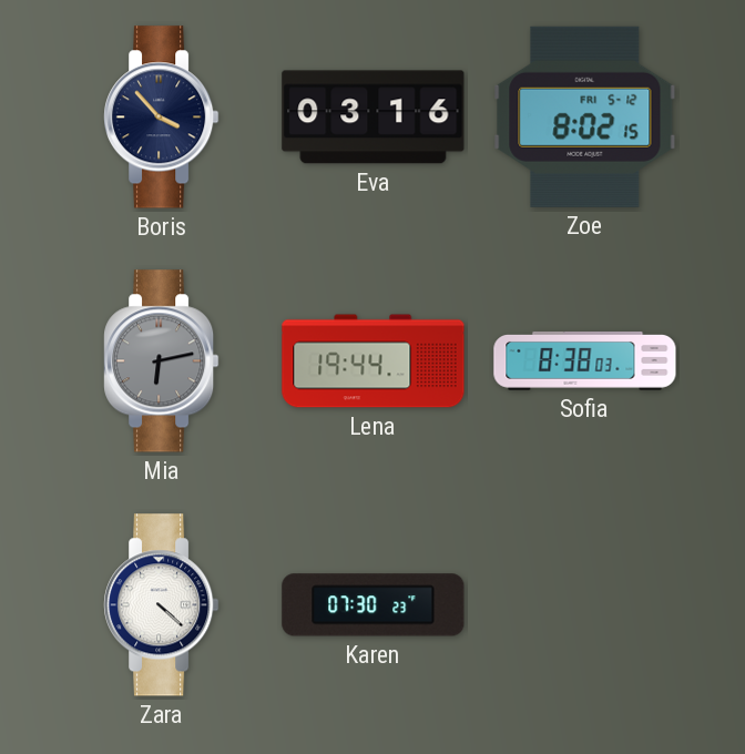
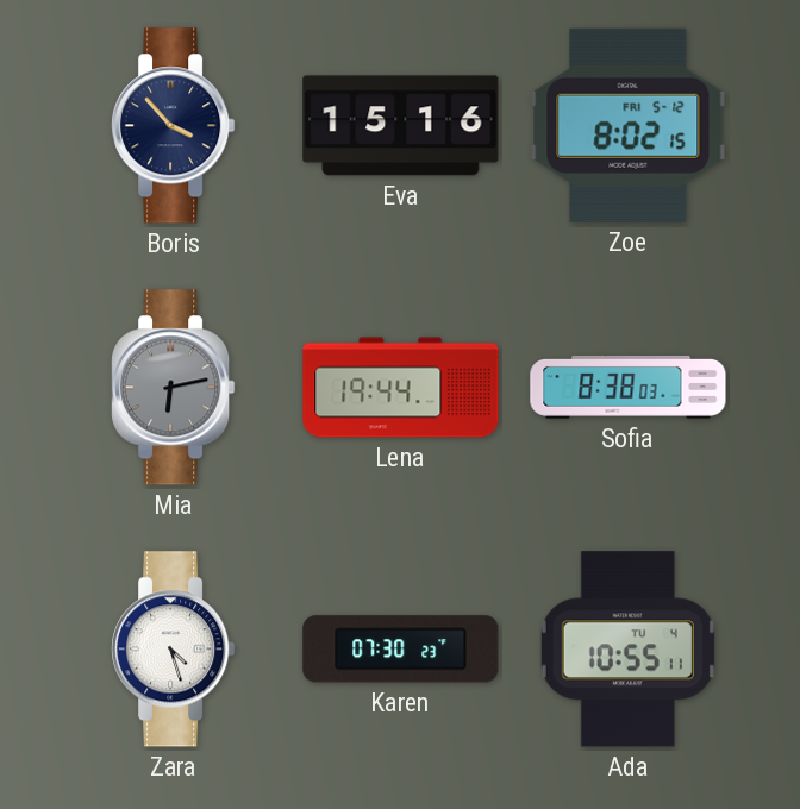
Eva: 03:16 -> 15:16 (401, 126)
Zara: 4:22 -> 4:27 (174, 650)
Ada: none -> 10:55 (627, 650)
